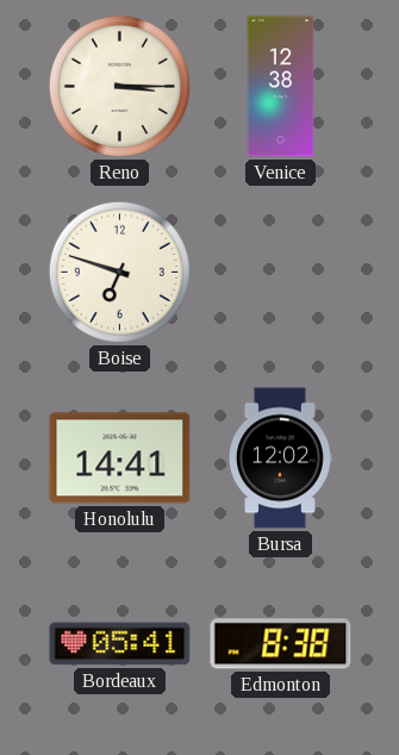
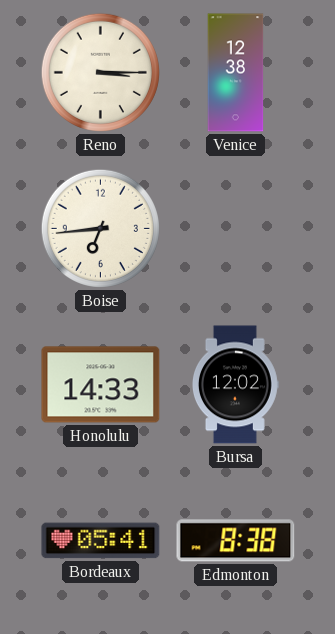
Boise: 6:48 -> 6:44 (100, 228)
Honolulu: 14:41 -> 14:33 (101, 385)
